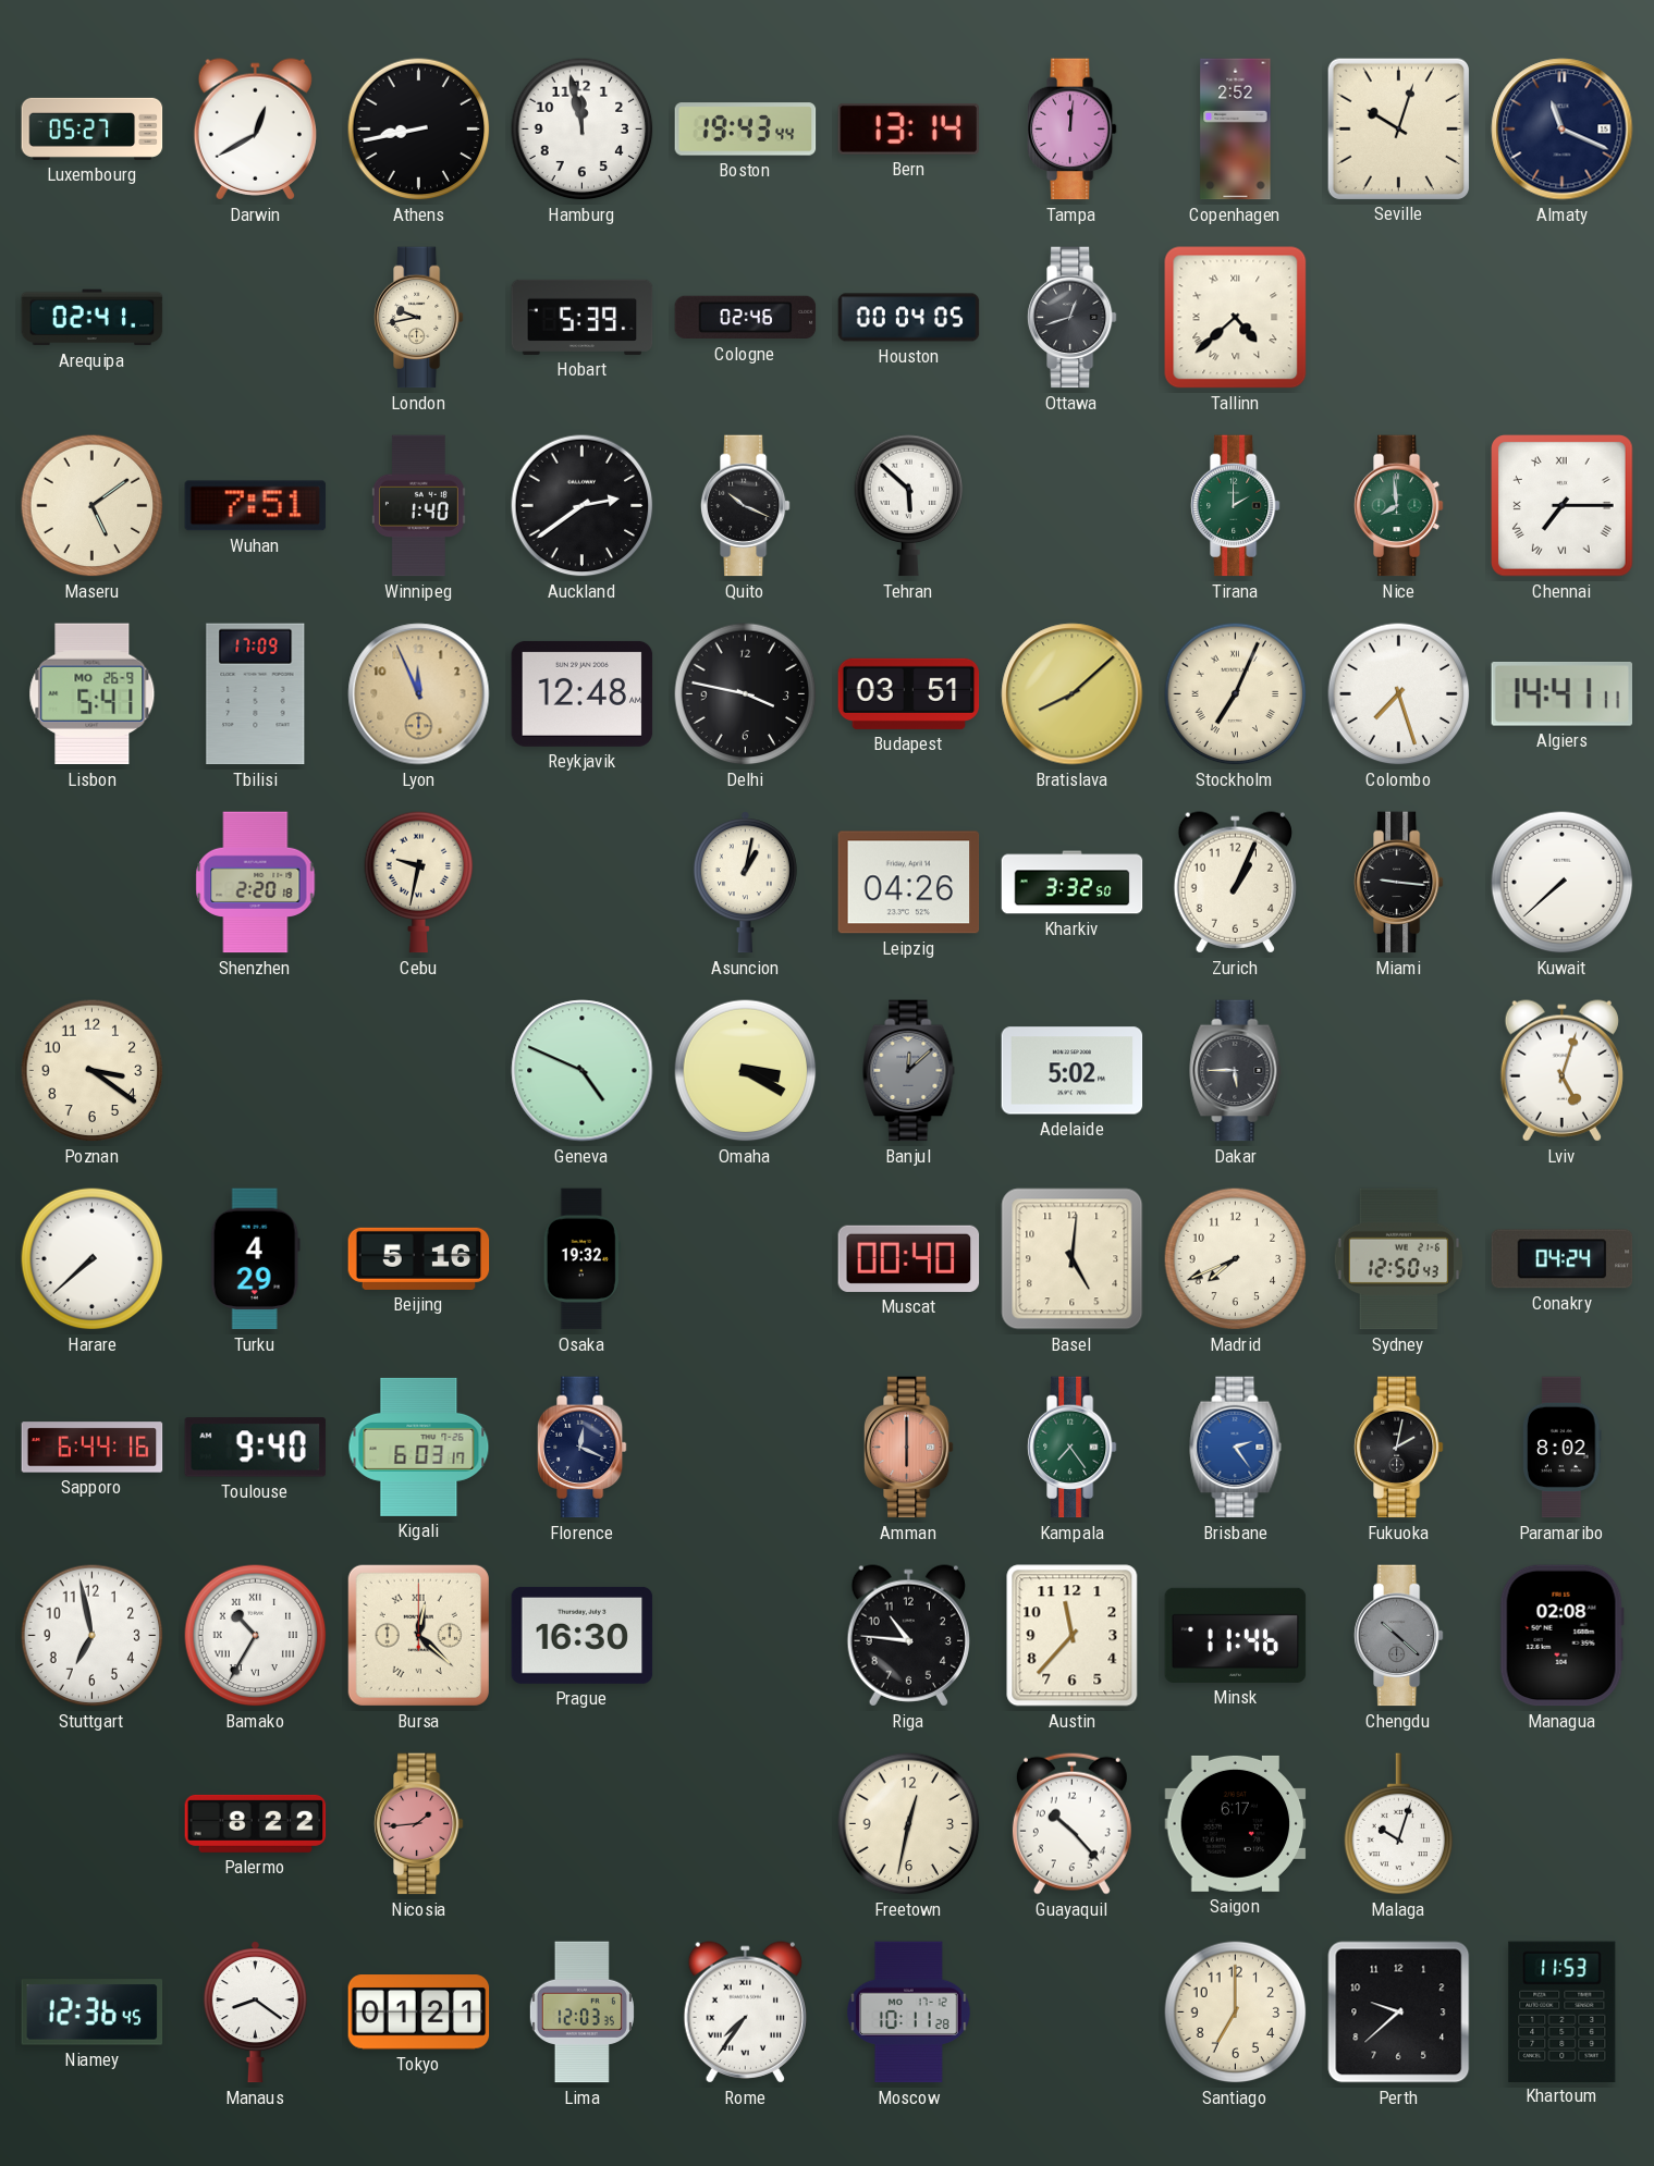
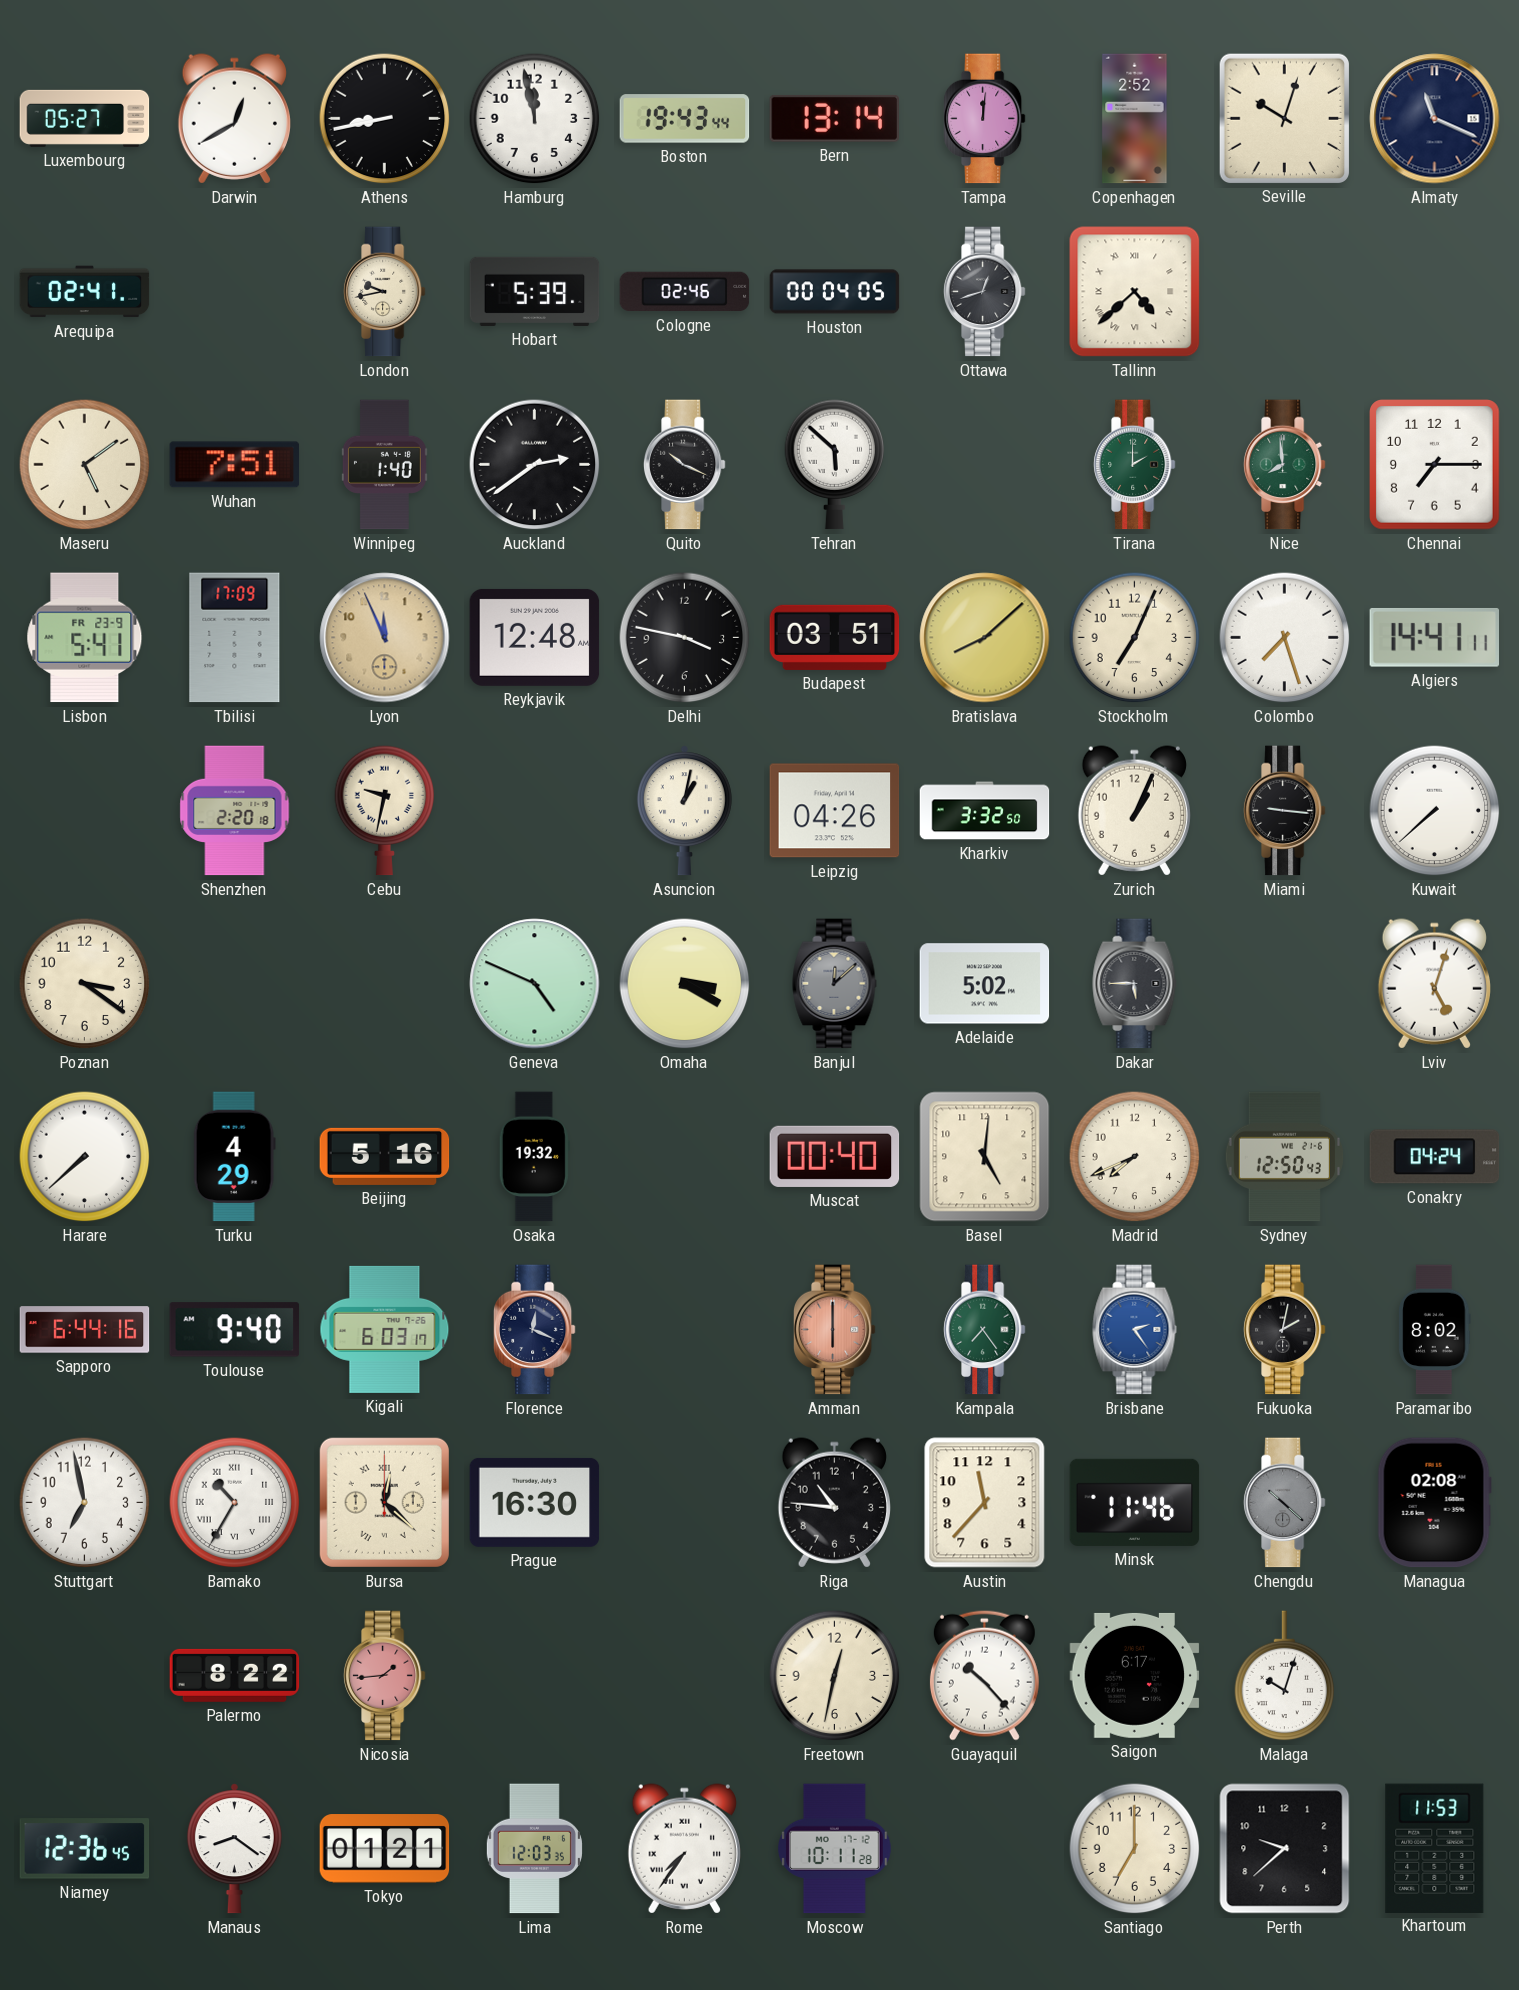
Chennai numerals: Roman -> Arabic (1435, 465)
Lisbon date: MO 26-9 -> FR 23-9 (85, 638)
Stockholm numerals: Roman -> Arabic (1135, 638)
